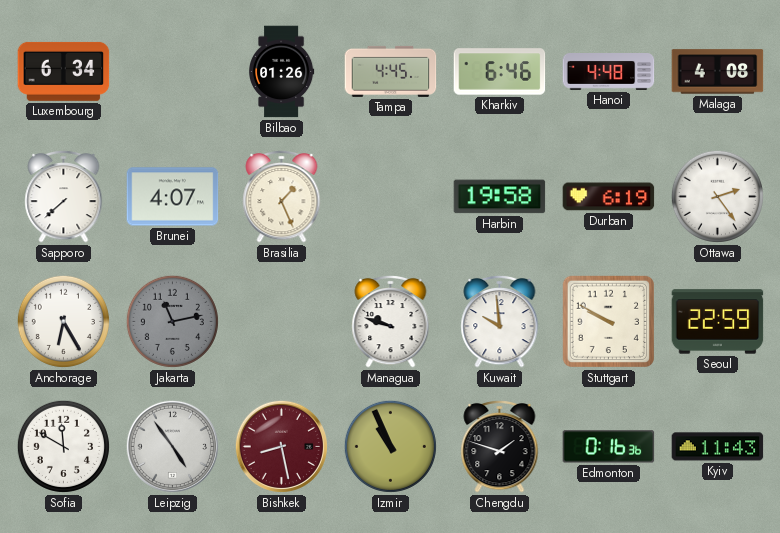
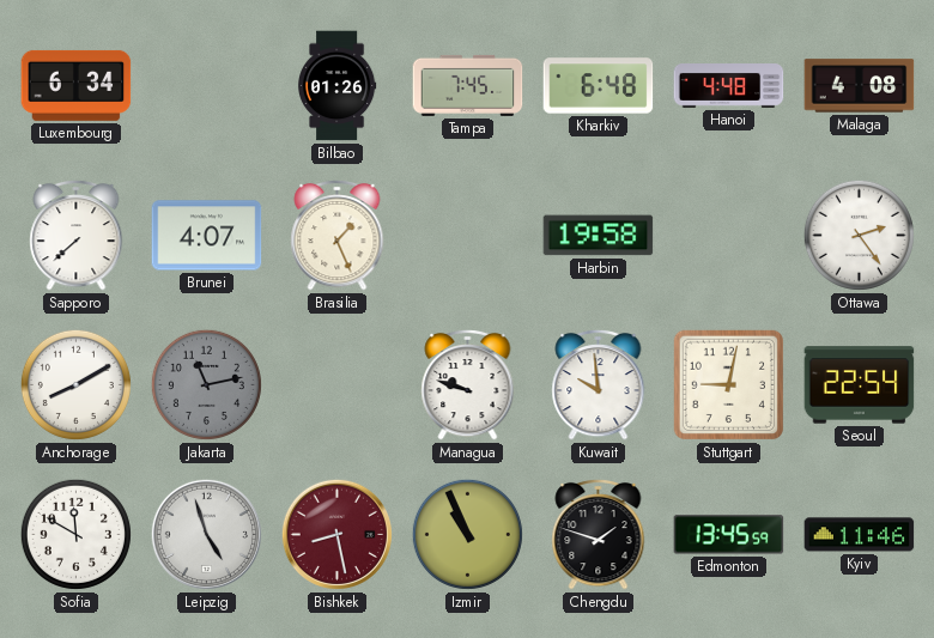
Tampa: 4:45 -> 7:45 (468, 85)
Kharkiv: 6:46 -> 6:48 (599, 86)
Durban: 6:19 -> none (609, 197)
Anchorage: 6:25 -> 8:10 (75, 384)
Stuttgart: 9:50 -> 9:02 (728, 384)
Seoul: 22:59 -> 22:54 (860, 385)
Leipzig: 4:54 -> 4:57 (206, 534)
Edmonton: 0:16 -> 13:45 (729, 535)
Kyiv: 11:43 -> 11:46 (860, 535)
